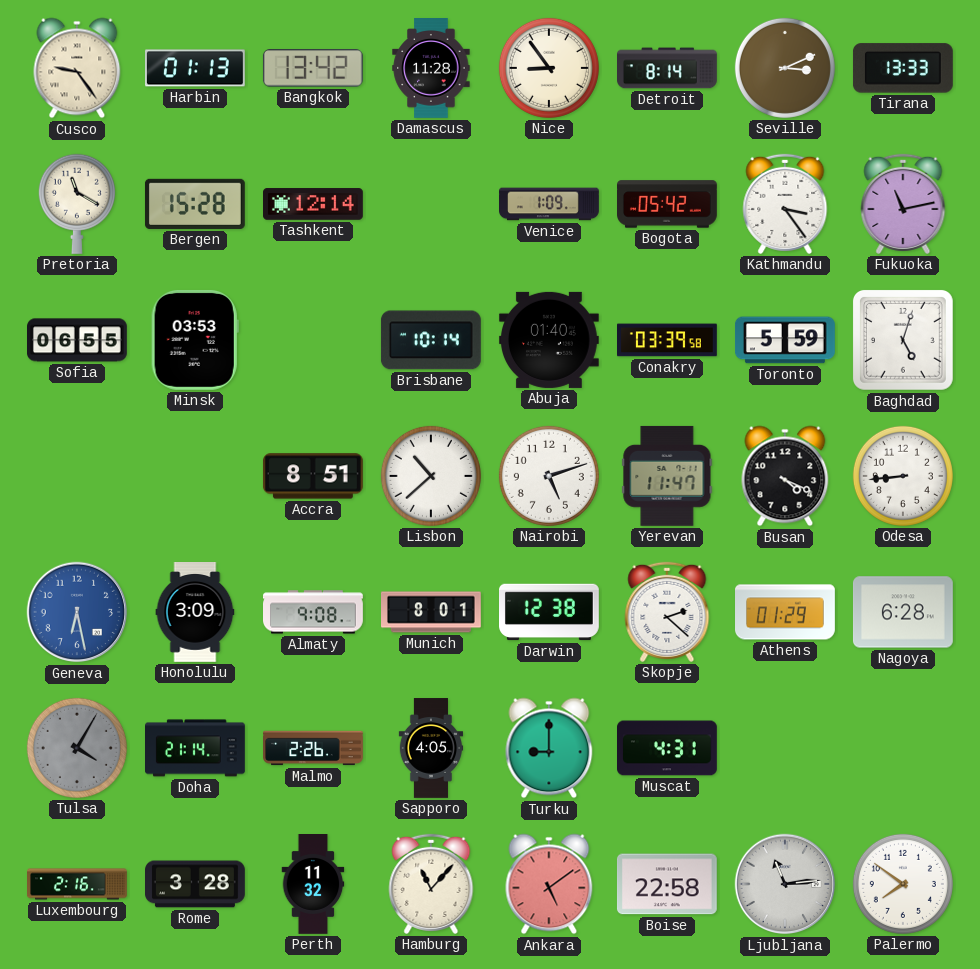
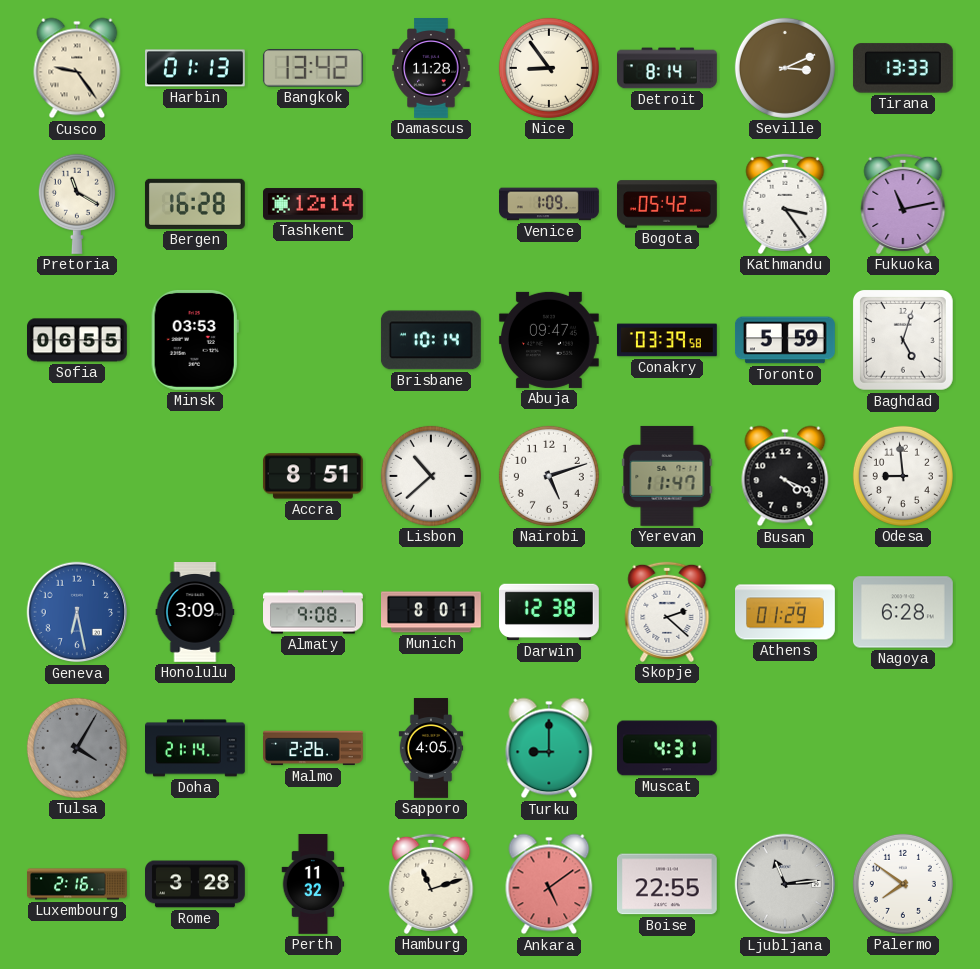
Bergen: 15:28 -> 16:28 (195, 204)
Abuja: 01:40 -> 09:47 (549, 340)
Odesa: 8:44 -> 8:59 (903, 476)
Hamburg: 11:07 -> 11:12 (431, 884)
Boise: 22:58 -> 22:55 (667, 884)
